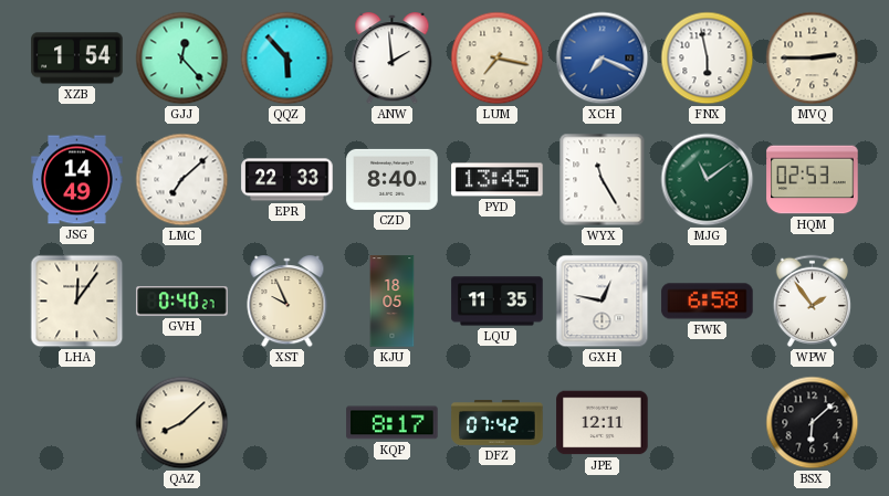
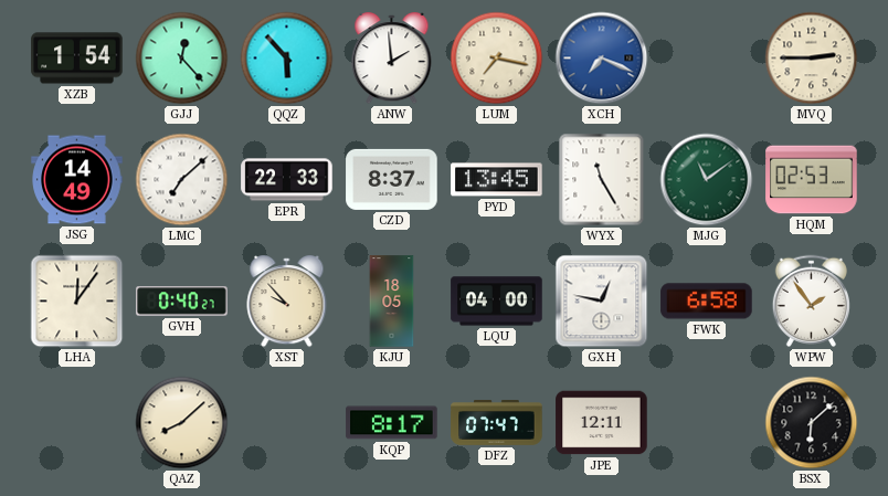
FNX: 5:58 -> none (708, 59)
CZD: 8:40 -> 8:37 (392, 179)
XST: 9:56 -> 9:53 (287, 302)
LQU: 11:35 -> 04:00 (497, 302)
DFZ: 07:42 -> 07:47 (497, 423)
